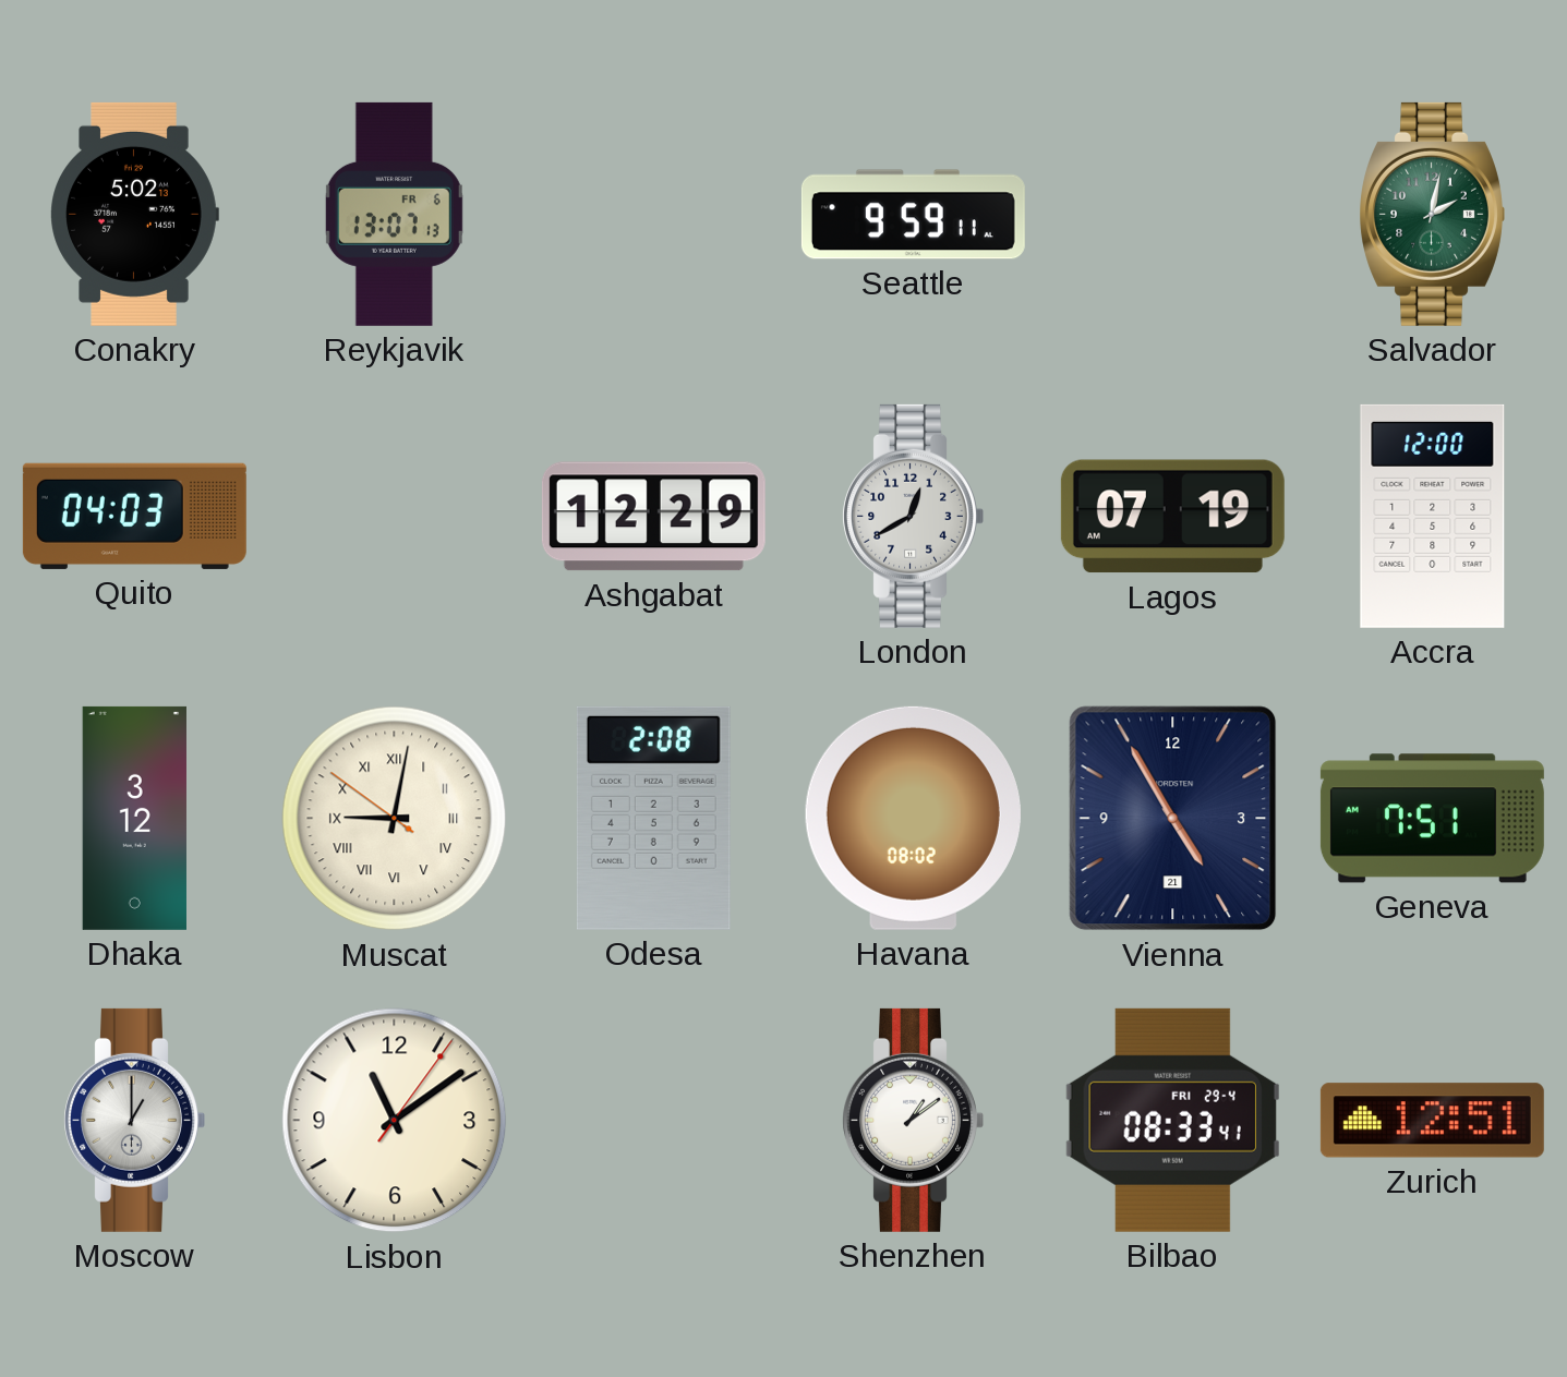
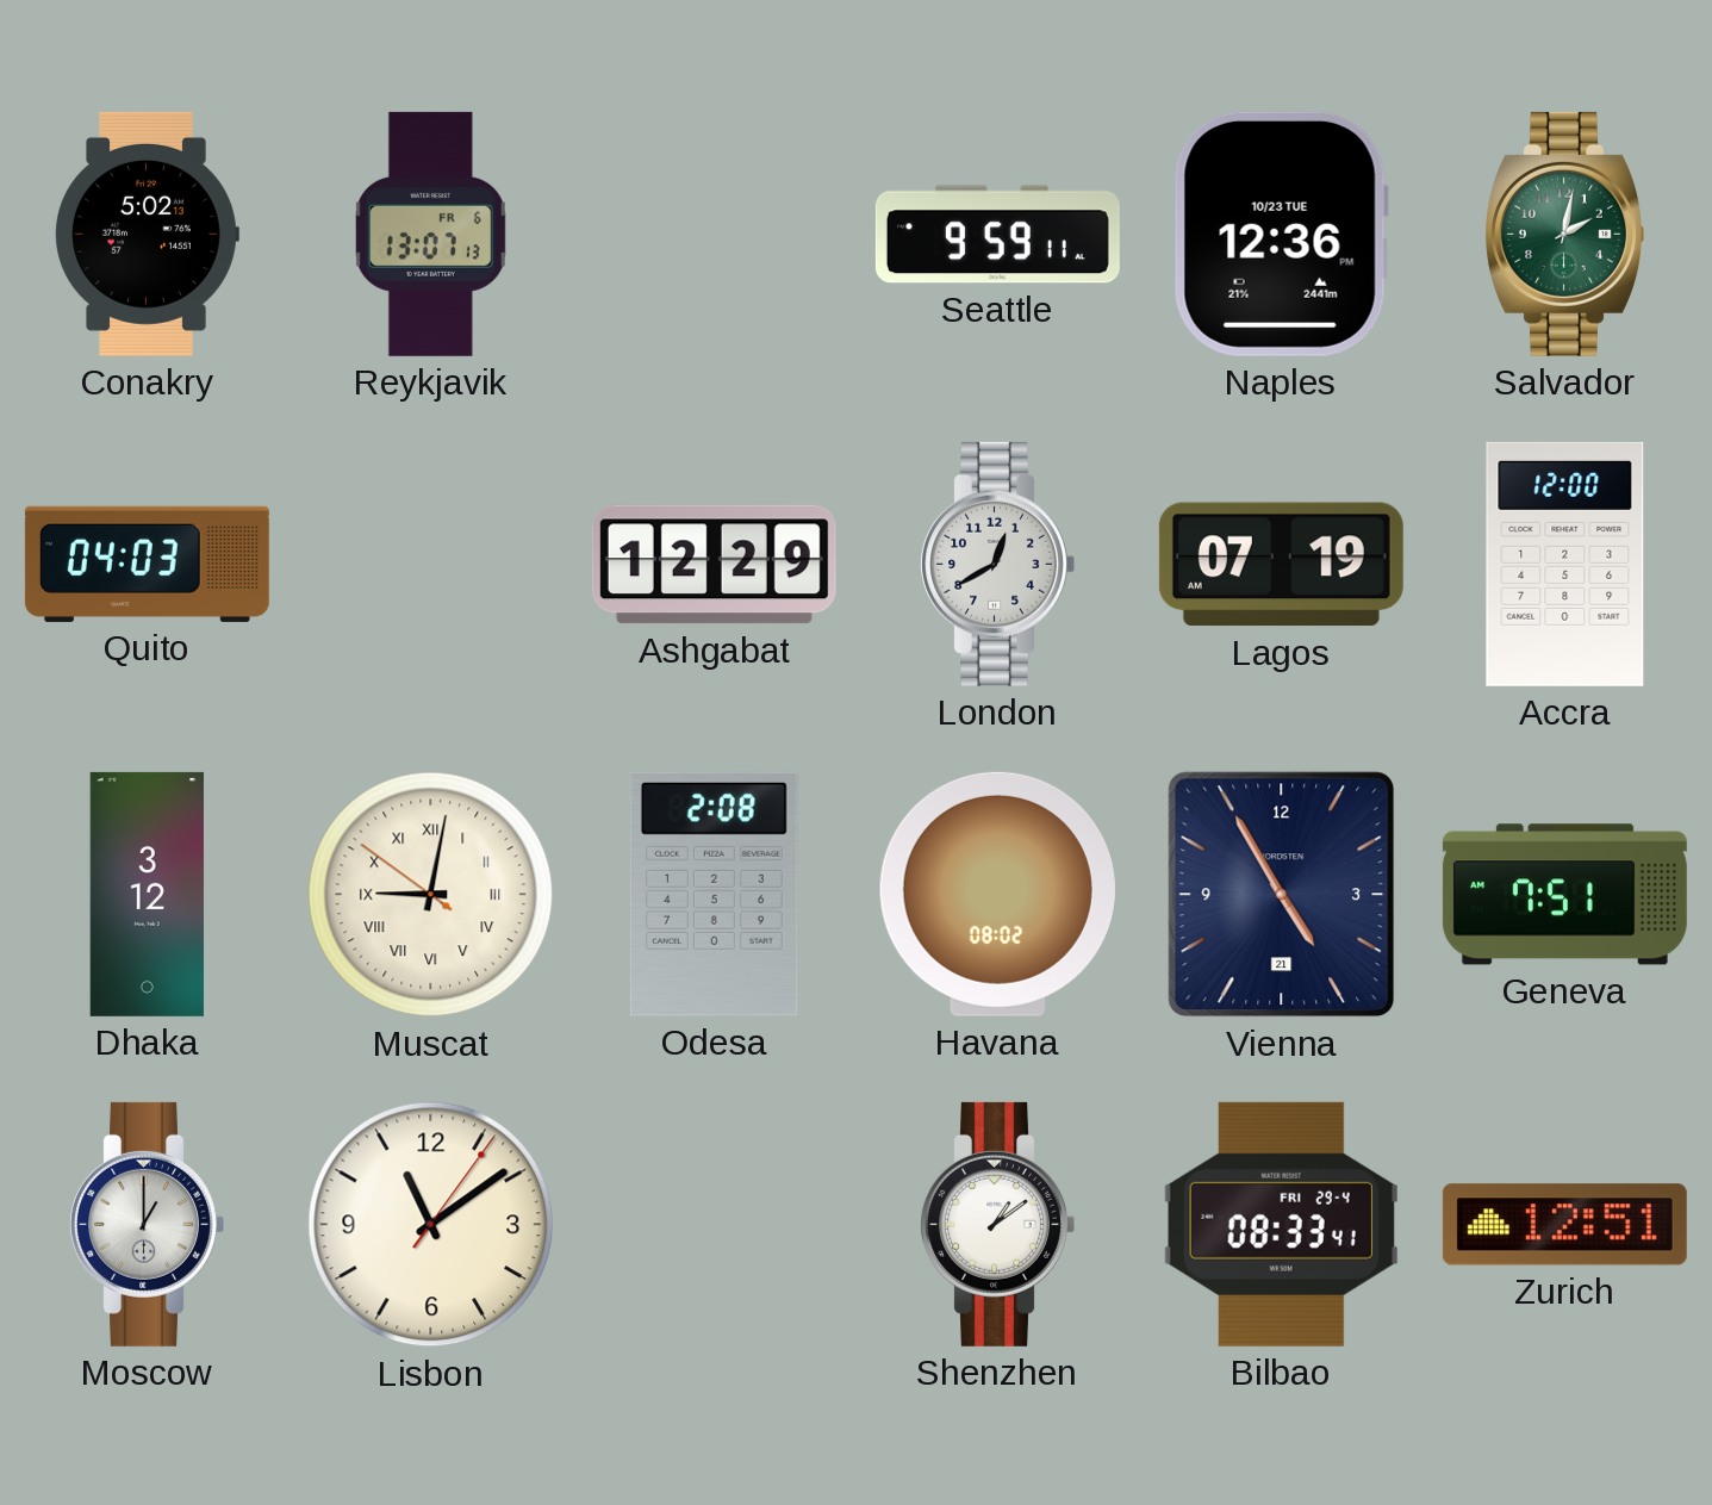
Naples: none -> 12:36 (1281, 234)
